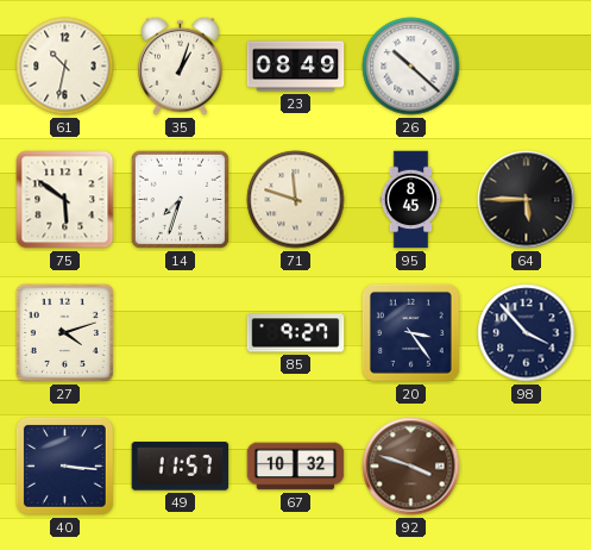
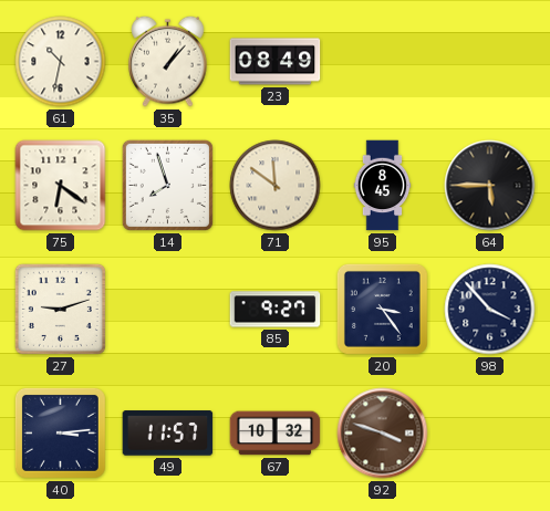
35: 1:03 -> 1:07 (168, 61)
26: 10:22 -> none (411, 67)
75: 5:51 -> 6:21 (61, 186)
14: 7:33 -> 7:57 (167, 185)
71: 11:48 -> 11:51 (276, 186)
27: 4:12 -> 9:12 (60, 309)
40: 3:16 -> 3:14 (60, 432)
